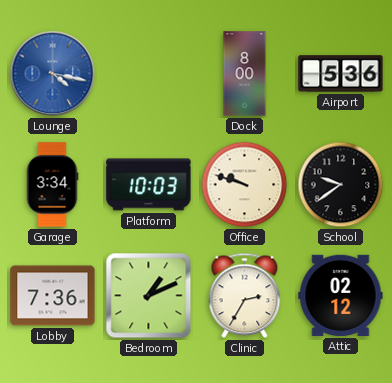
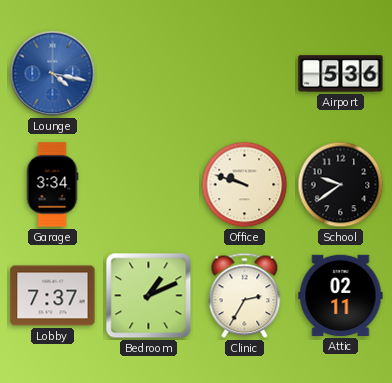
Dock: 8:00 -> none (245, 74)
Platform: 10:03 -> none (149, 185)
Lobby: 7:36 -> 7:37 (53, 296)
Attic: 02:12 -> 02:11 (341, 295)
